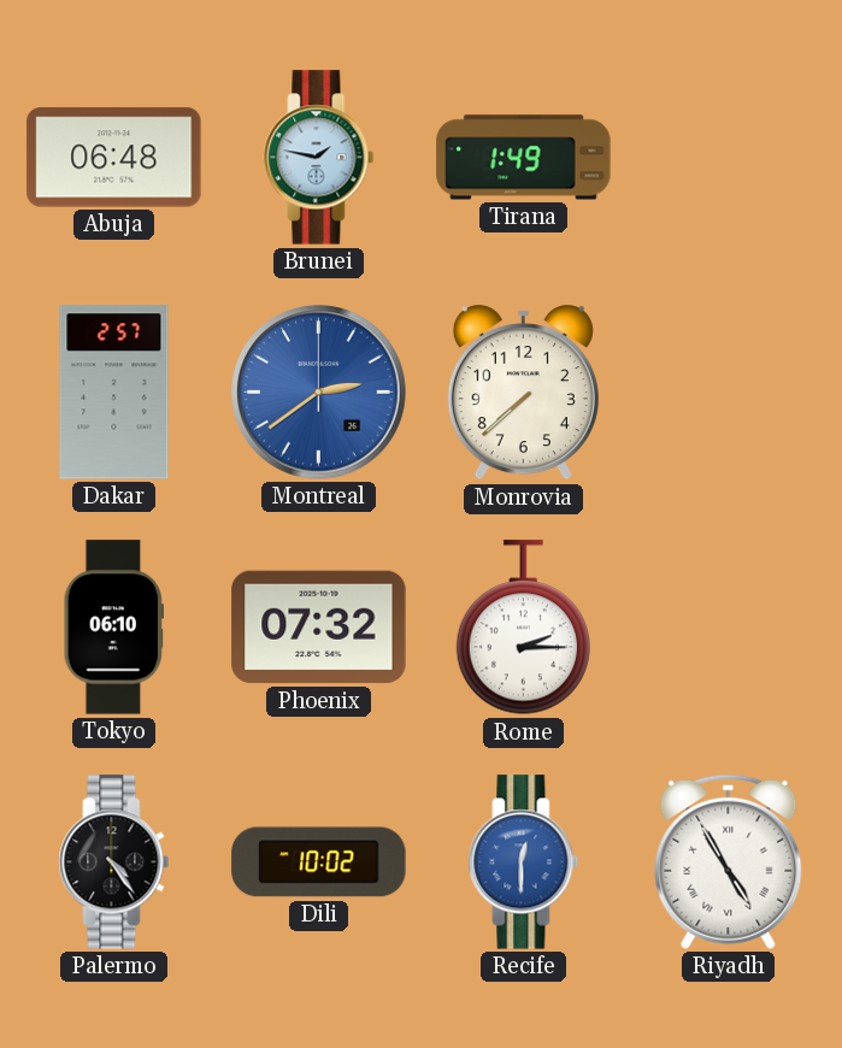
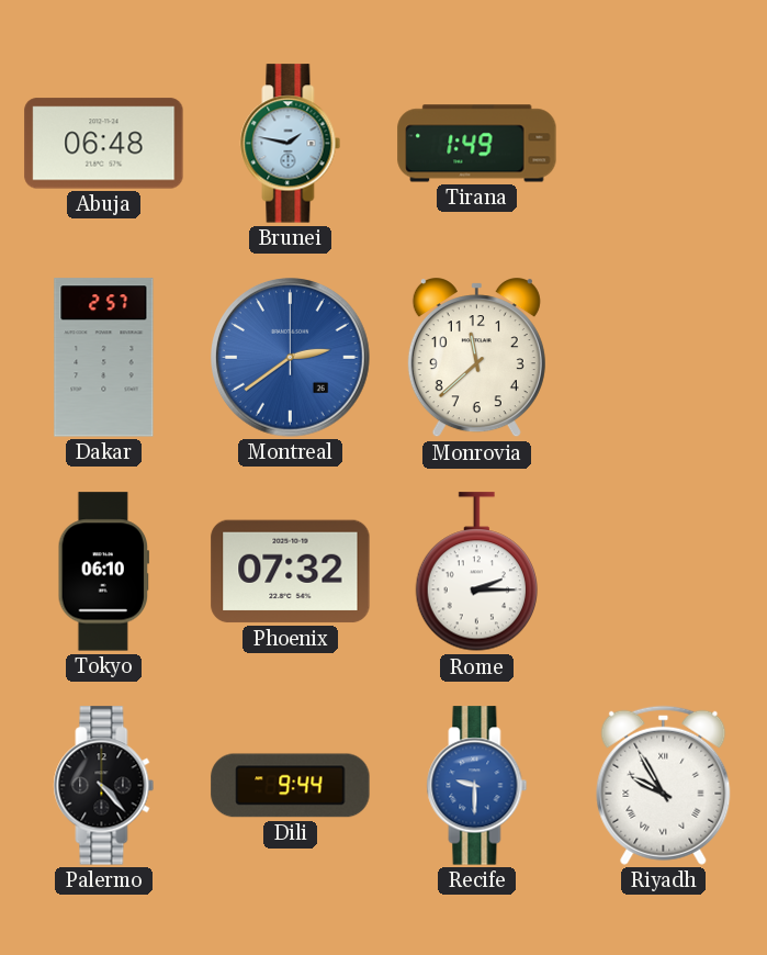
Monrovia: 7:38 -> 11:38 (476, 358)
Palermo: 4:24 -> 4:23 (104, 786)
Dili: 10:02 -> 9:44 (291, 786)
Recife: 12:30 -> 9:30 (477, 786)
Riyadh: 4:55 -> 9:55 (664, 785)
